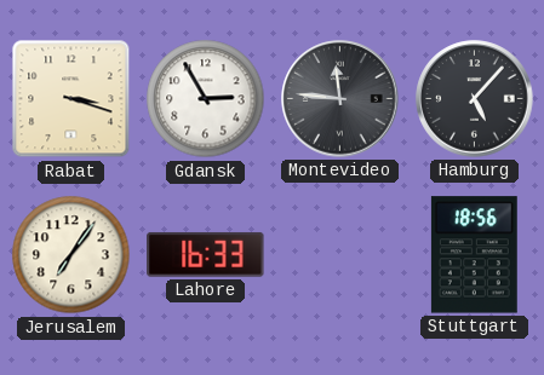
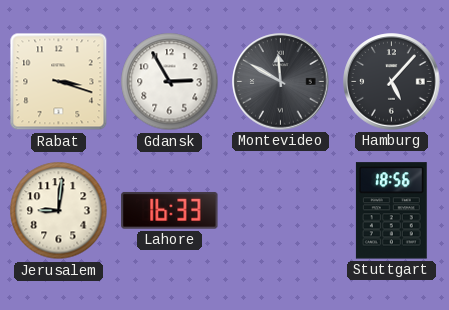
Montevideo: 11:46 -> 11:50 (281, 82)
Jerusalem: 7:06 -> 9:01 (59, 211)
